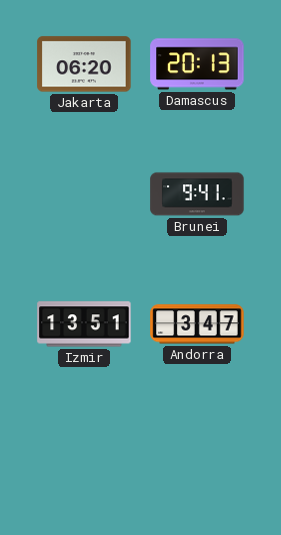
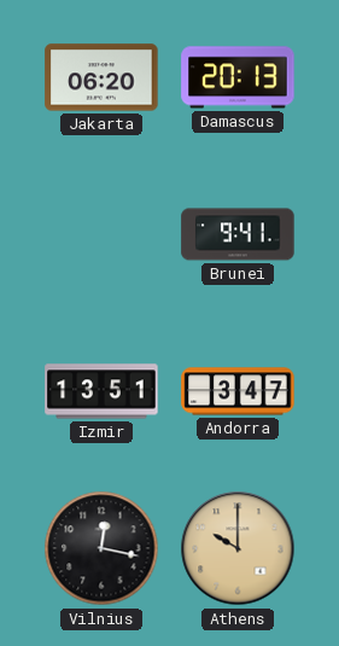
Vilnius: none -> 12:17 (101, 548)
Athens: none -> 10:00 (238, 548)
